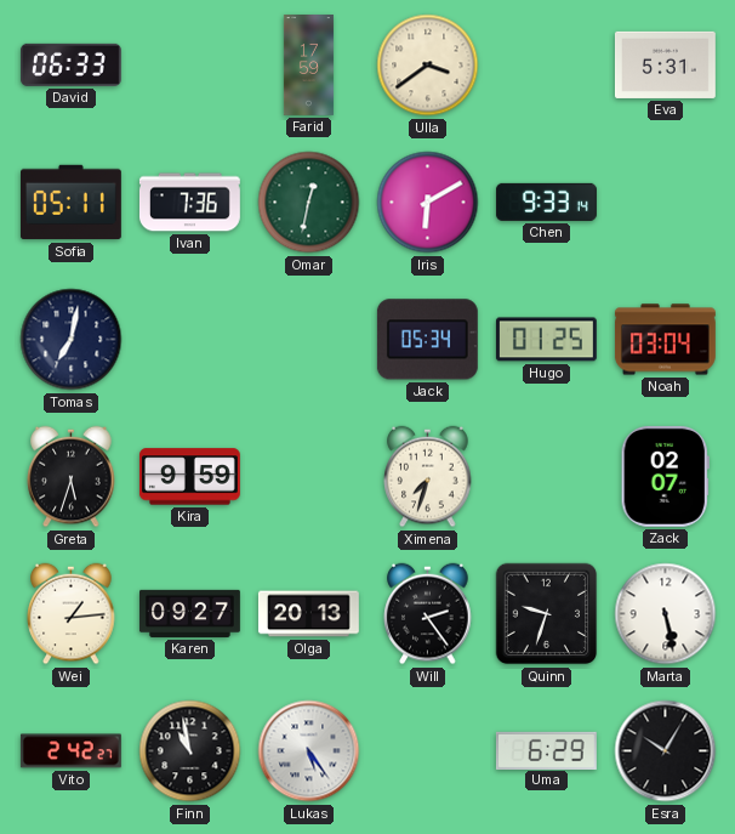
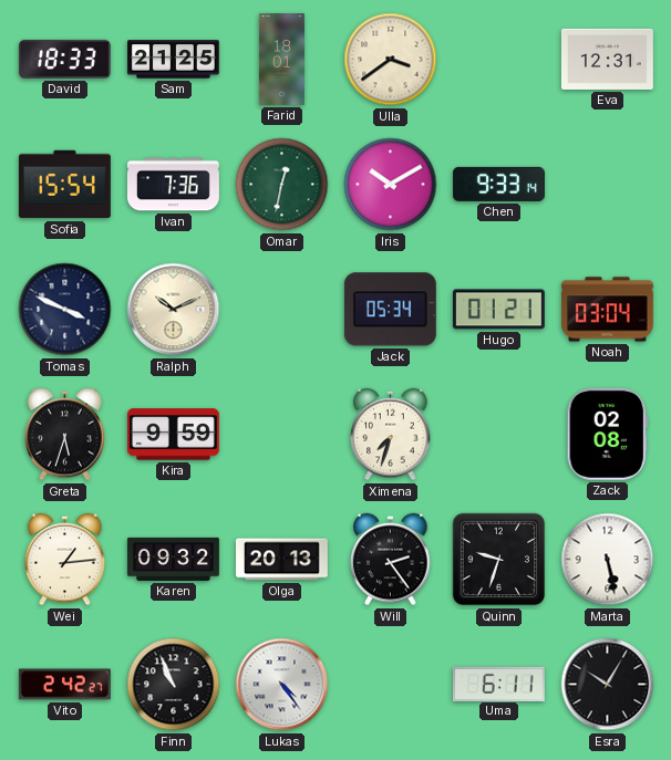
David: 06:33 -> 18:33 (64, 59)
Sam: none -> 21:25 (173, 60)
Farid: 17:59 -> 18:01 (281, 60)
Eva: 5:31 -> 12:31 (607, 59)
Sofia: 05:11 -> 15:54 (64, 185)
Iris: 6:10 -> 10:10 (391, 185)
Tomas: 7:02 -> 3:49 (65, 310)
Ralph: none -> 10:11 (174, 310)
Hugo: 01:25 -> 01:21 (498, 310)
Zack: 02:07 -> 02:08 (607, 434)
Karen: 09:27 -> 09:32 (174, 559)
Finn: 10:58 -> 10:56 (174, 685)
Lukas: 5:24 -> 4:24 (282, 685)
Uma: 6:29 -> 6:11 (498, 684)
